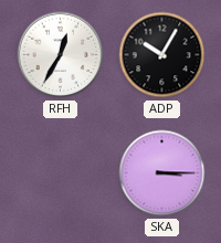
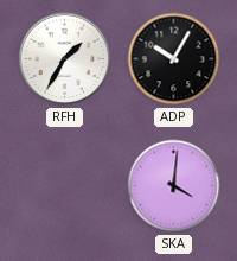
RFH: 12:35 -> 1:35 (65, 59)
SKA: 3:15 -> 4:01 (174, 186)
